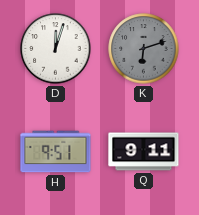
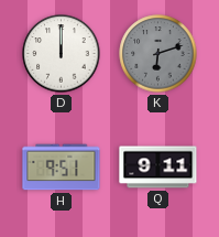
D: 12:03 -> 12:00 (62, 54)
